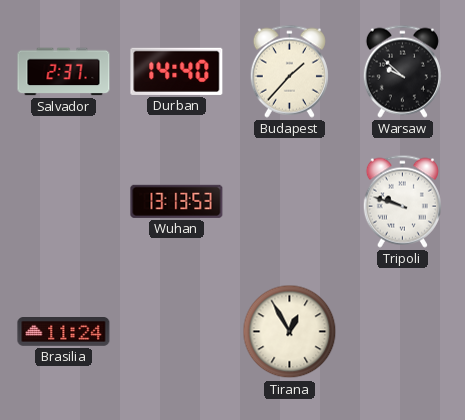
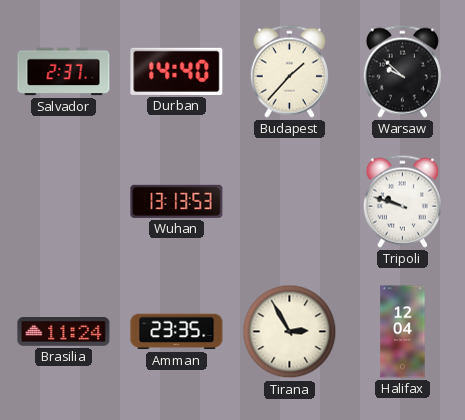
Amman: none -> 23:35 (177, 332)
Tirana: 12:55 -> 2:55 (290, 332)
Halifax: none -> 12:04 (403, 332)
